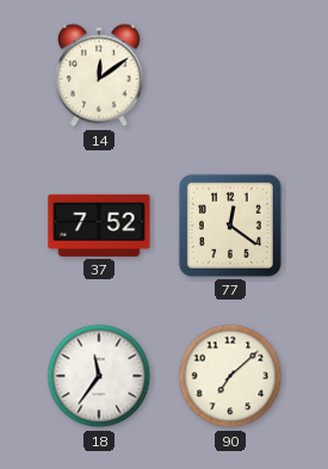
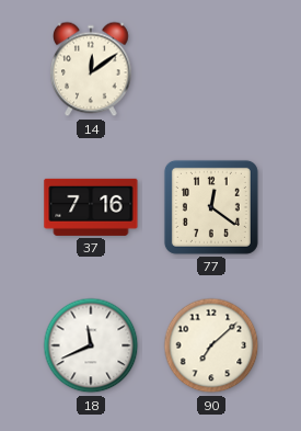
37: 7:52 -> 7:16 (91, 207)
18: 11:36 -> 11:41 (91, 345)
